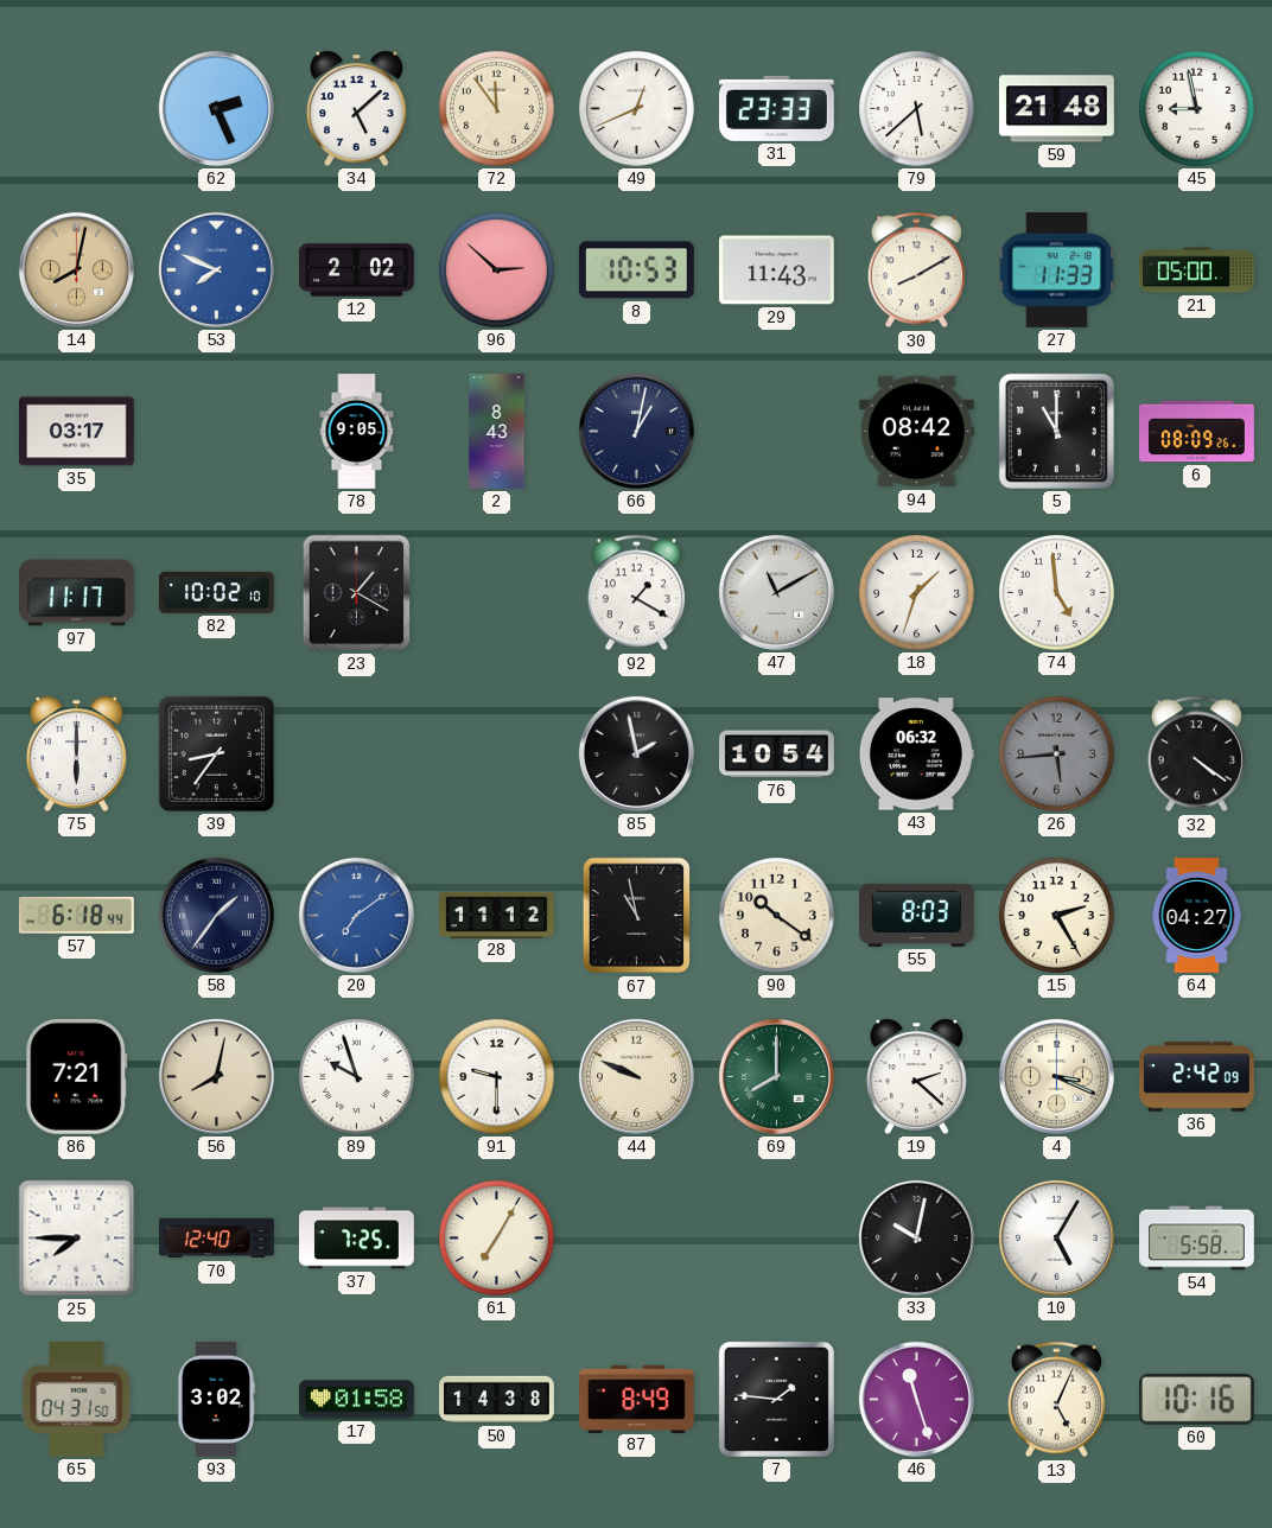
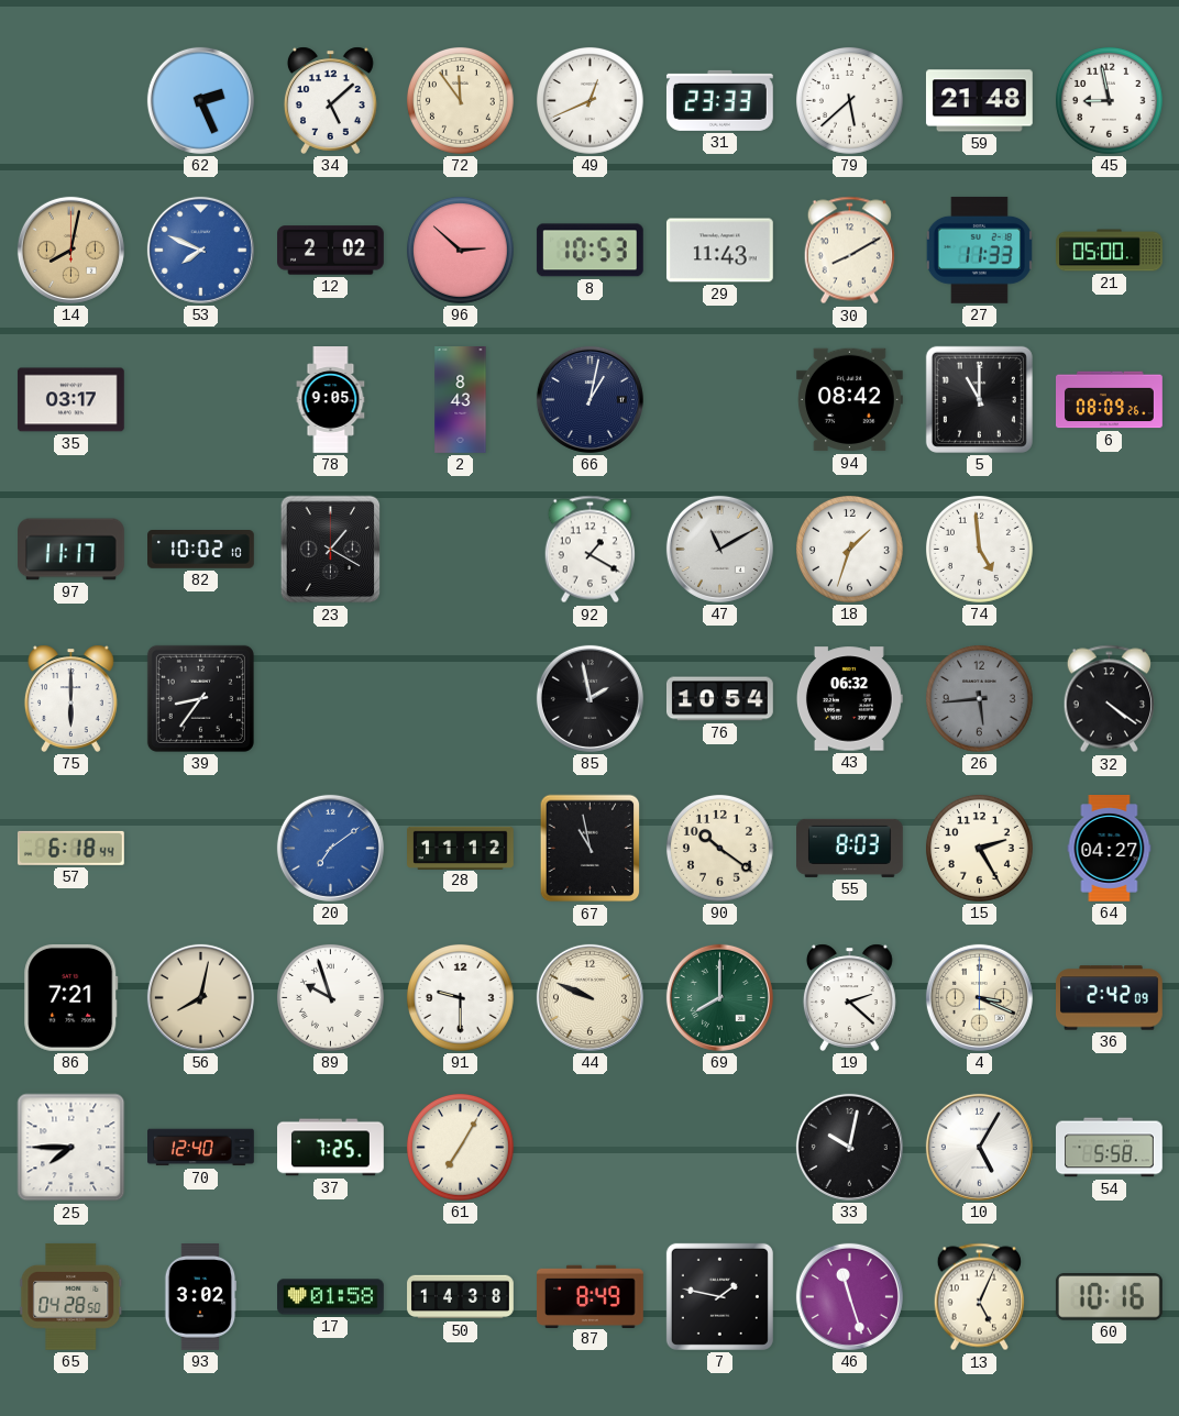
58: 1:36 -> none (216, 915)
65: 04:31 -> 04:28 (71, 1296)
7: 1:46 -> 1:47 (719, 1296)
